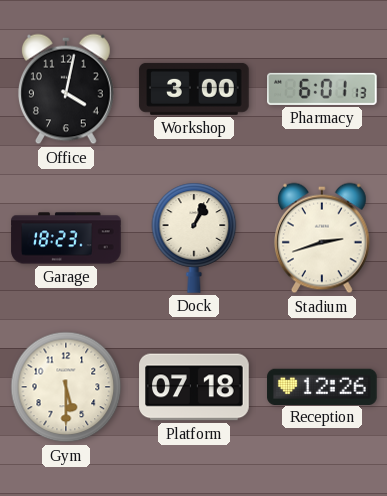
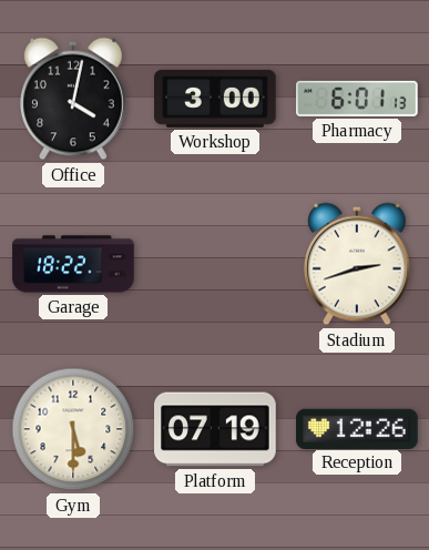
Garage: 18:23 -> 18:22 (73, 264)
Dock: 1:04 -> none (194, 238)
Platform: 07:18 -> 07:19 (215, 429)
